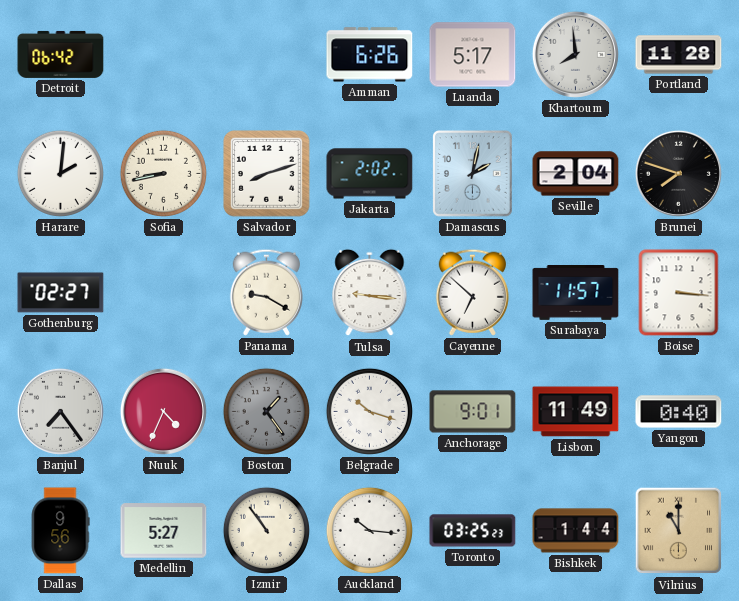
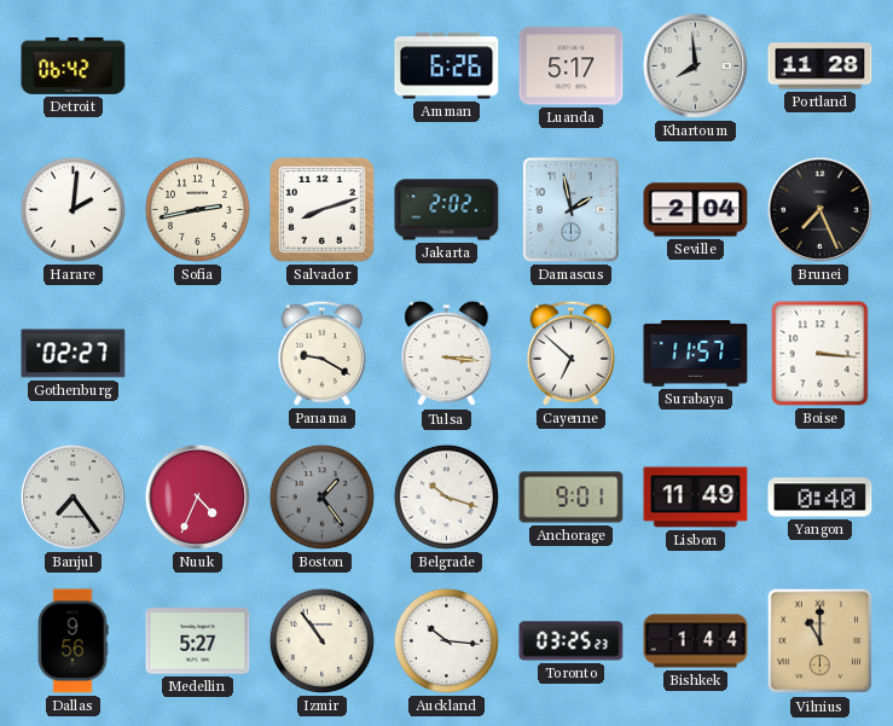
Sofia: 8:43 -> 2:43 (197, 209)
Damascus: 2:02 -> 1:58 (572, 210)
Brunei: 7:48 -> 7:26 (819, 209)
Tulsa: 9:16 -> 3:16 (447, 354)
